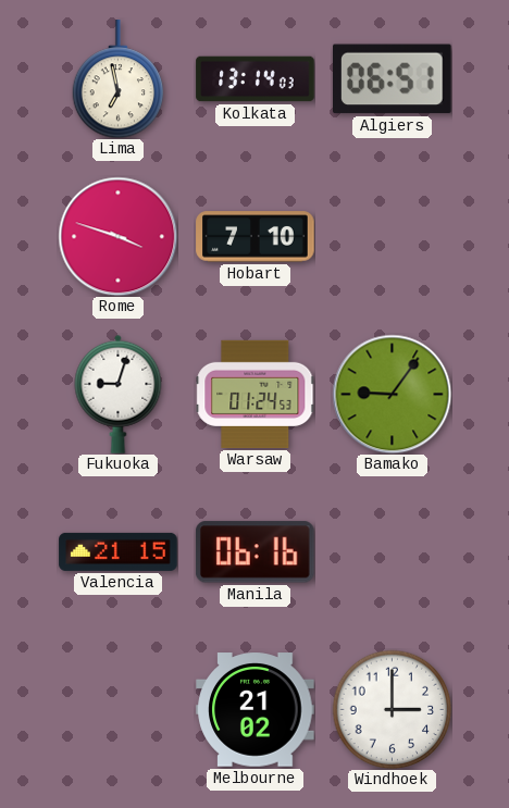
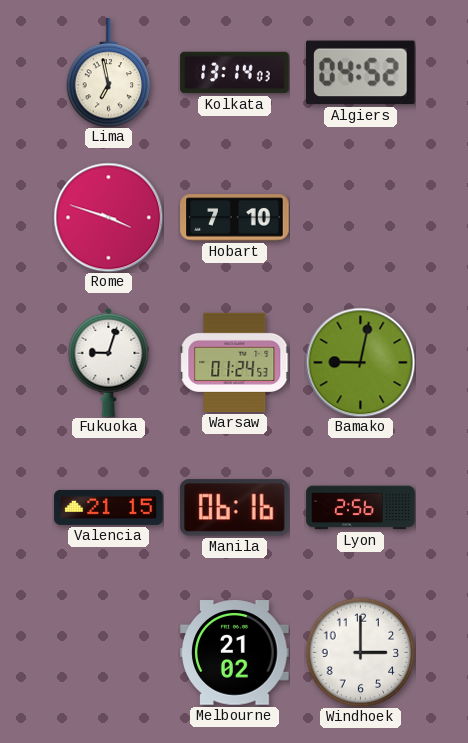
Algiers: 06:51 -> 04:52 (361, 73)
Bamako: 9:06 -> 9:02 (360, 362)
Lyon: none -> 2:56 (361, 508)
